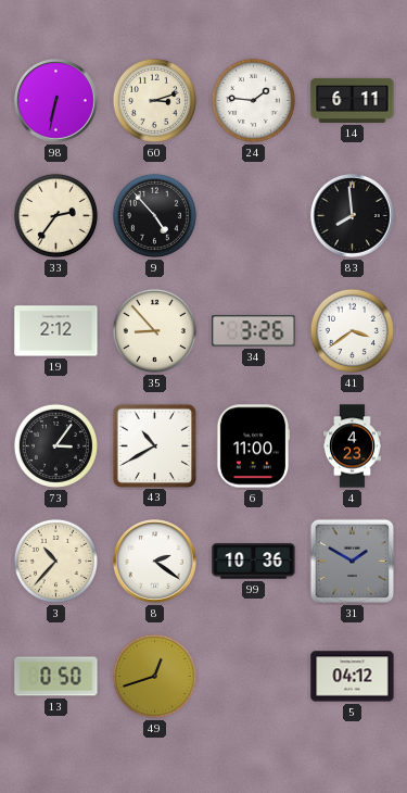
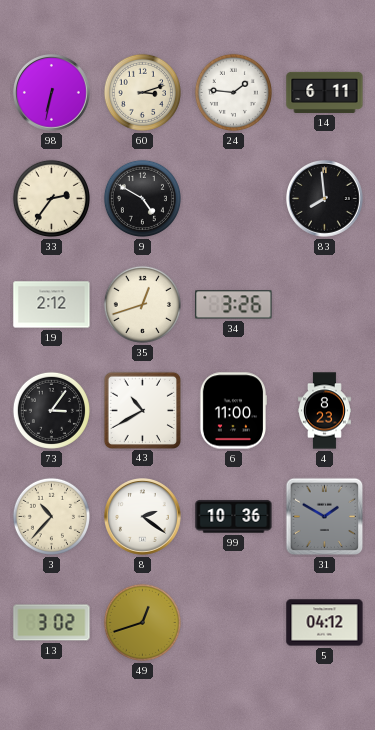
9: 4:53 -> 4:50 (142, 198)
35: 8:53 -> 12:42 (142, 304)
41: 3:39 -> none (352, 330)
4: 4:23 -> 8:23 (325, 411)
13: 0:50 -> 3:02 (52, 623)
